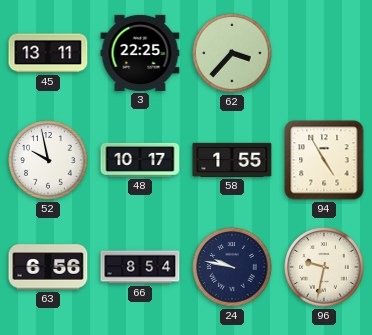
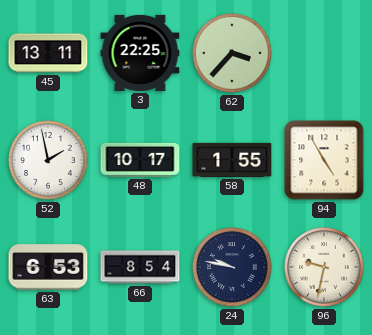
52: 9:58 -> 1:58 (48, 160)
63: 6:56 -> 6:53 (48, 267)
